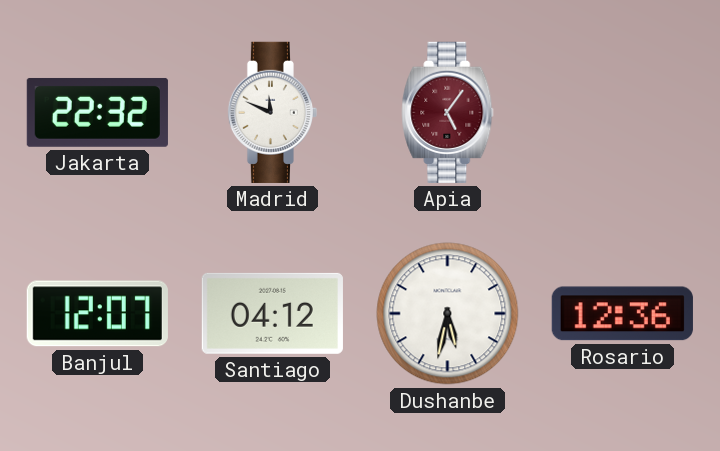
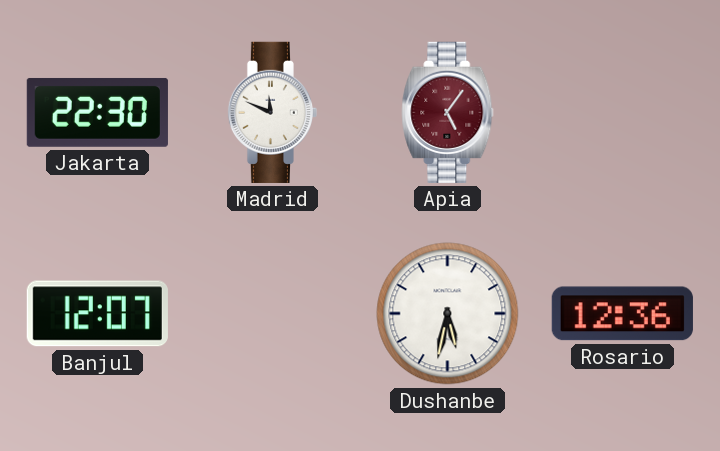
Jakarta: 22:32 -> 22:30 (97, 112)
Santiago: 04:12 -> none (272, 313)
